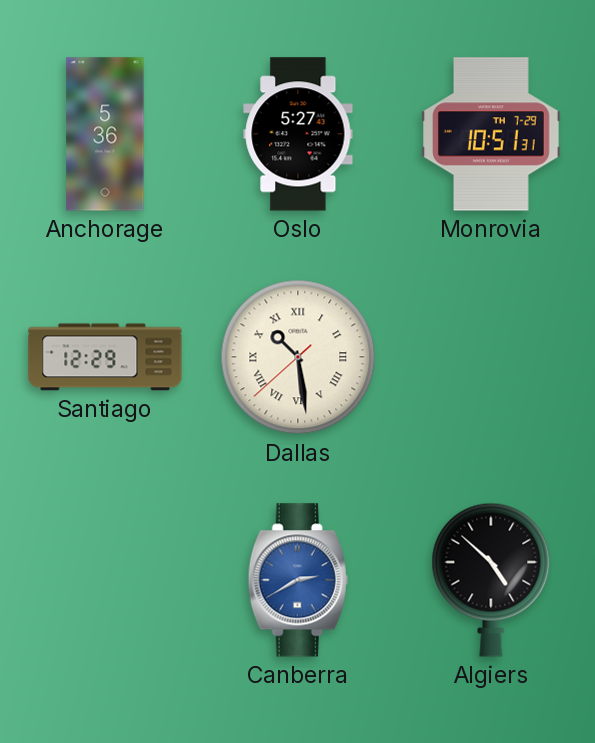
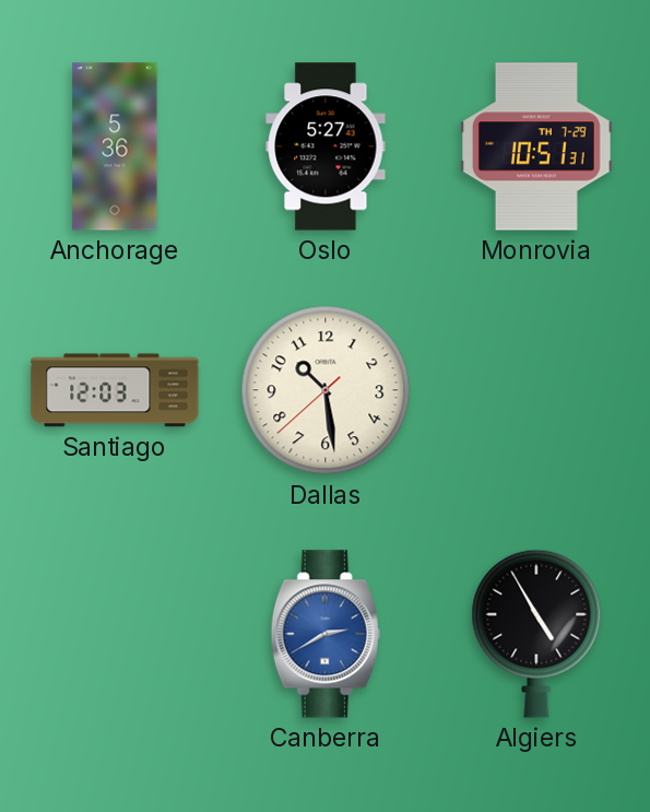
Santiago: 12:29 -> 12:03 (115, 390)
Dallas numerals: Roman -> Arabic (326, 390)
Algiers: 4:52 -> 4:55 (536, 634)
